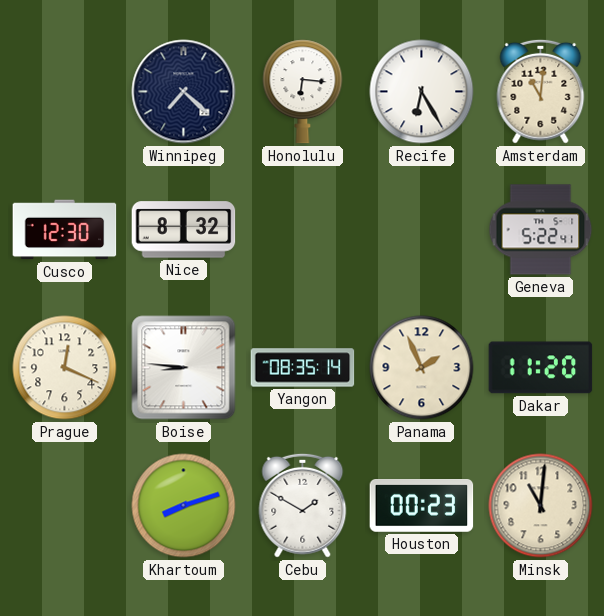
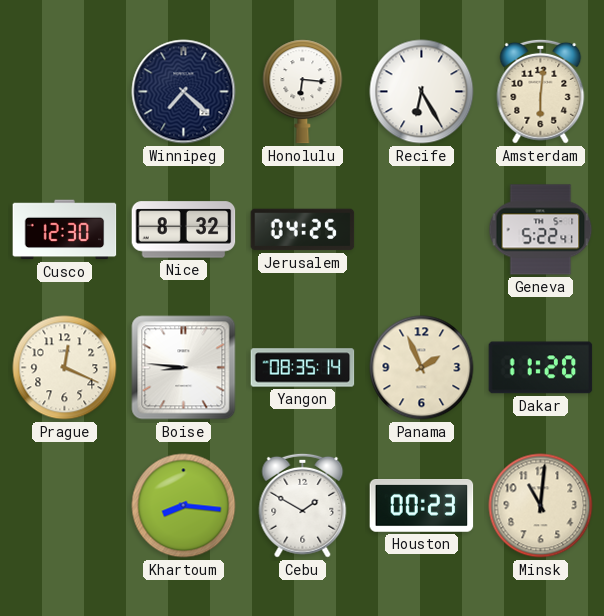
Amsterdam: 11:01 -> 6:01 (541, 91)
Jerusalem: none -> 04:25 (303, 230)
Khartoum: 8:12 -> 8:16 (184, 506)
